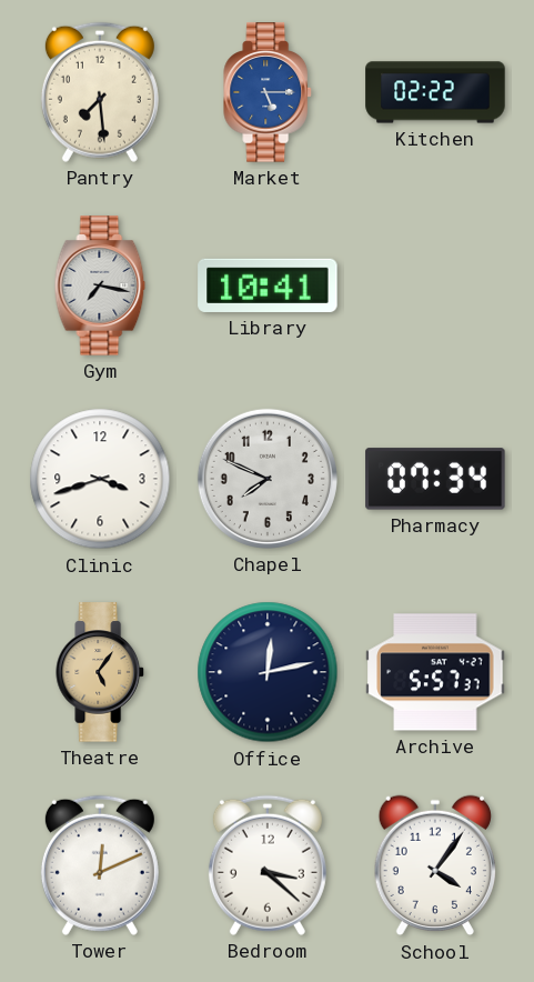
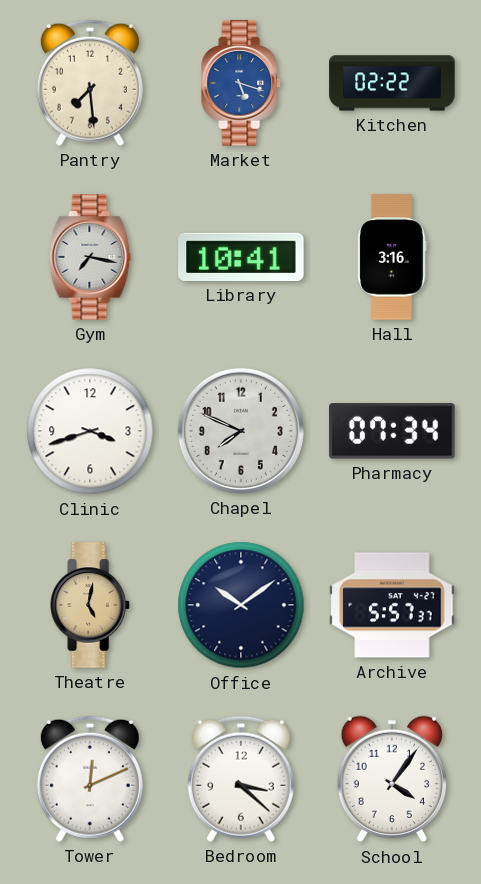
Market: 5:15 -> 5:18 (241, 83)
Hall: none -> 3:16 (392, 257)
Theatre: 5:06 -> 5:02 (90, 605)
Office: 12:13 -> 10:09 (241, 605)
